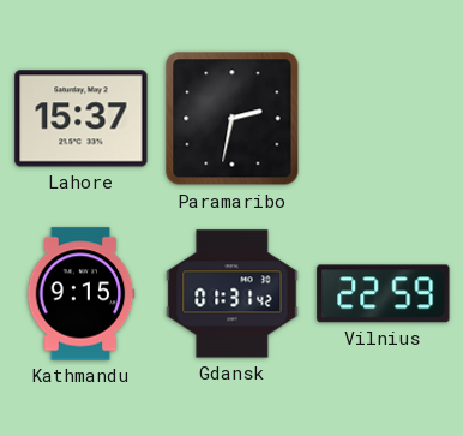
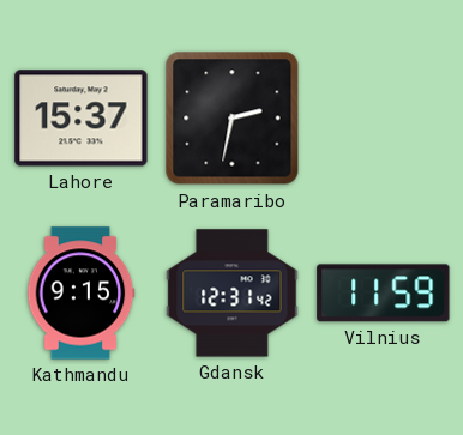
Gdansk: 01:31 -> 12:31 (233, 294)
Vilnius: 22:59 -> 11:59 (384, 294)
